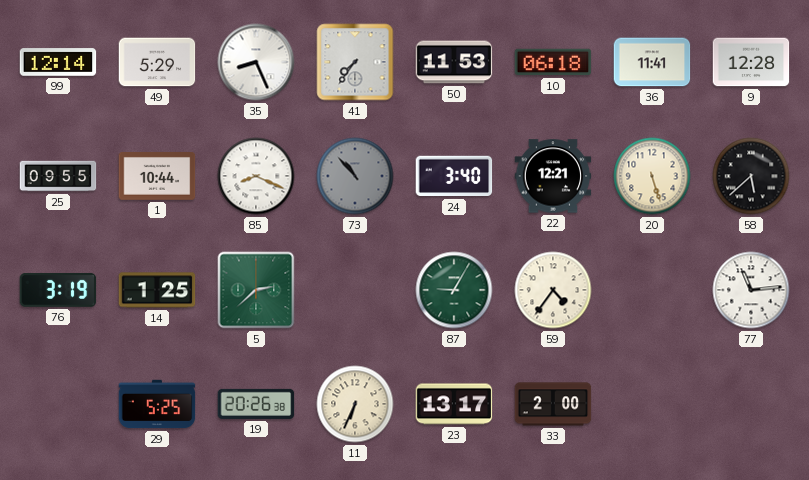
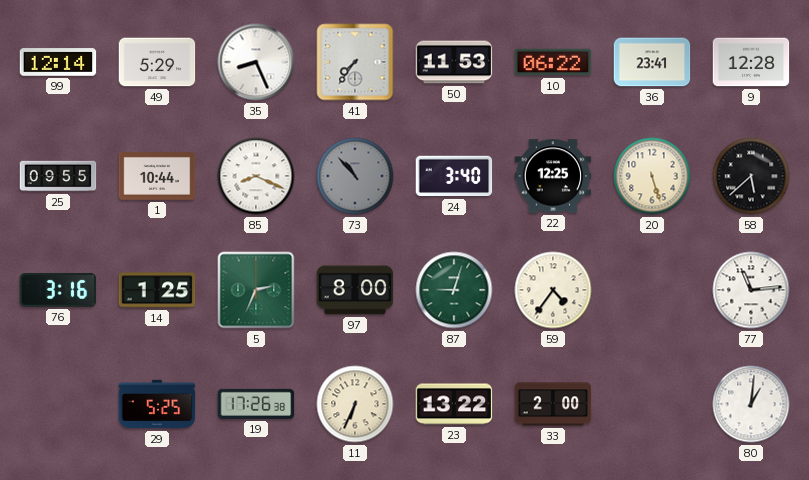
10: 06:18 -> 06:22 (553, 62)
36: 11:41 -> 23:41 (652, 62)
22: 12:21 -> 12:25 (553, 176)
76: 3:19 -> 3:16 (58, 290)
5: 2:38 -> 2:34 (256, 290)
97: none -> 8:00 (355, 290)
87: 9:05 -> 9:03 (454, 290)
19: 20:26 -> 17:26 (256, 404)
23: 13:17 -> 13:22 (454, 404)
80: none -> 1:01 (751, 404)
